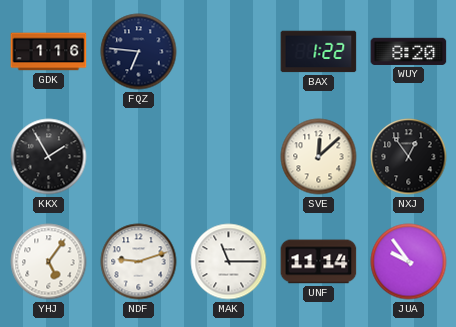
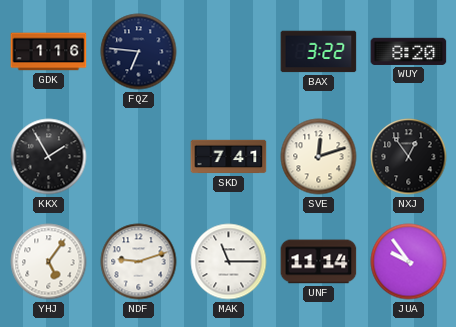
BAX: 1:22 -> 3:22 (319, 52)
SKD: none -> 7:41 (229, 157)
SVE: 12:08 -> 12:12 (319, 157)
